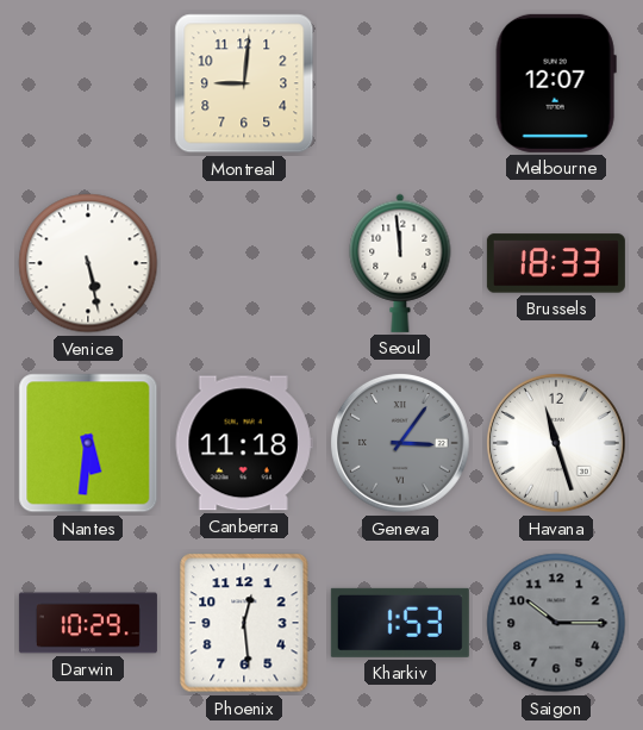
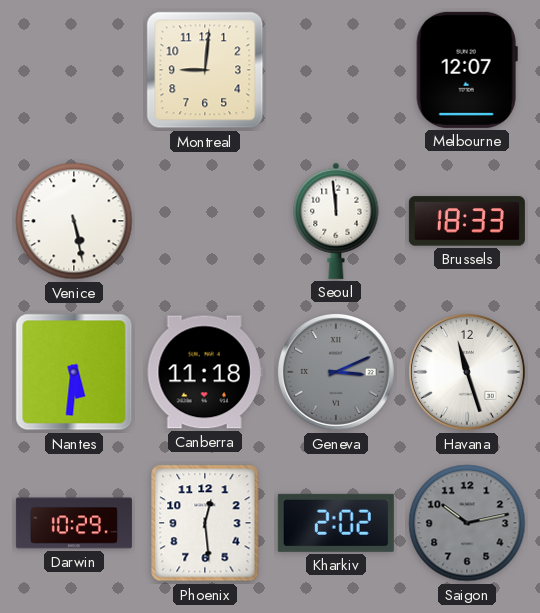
Geneva: 3:06 -> 3:11 (336, 372)
Kharkiv: 1:53 -> 2:02 (336, 523)
Saigon: 10:15 -> 10:13 (467, 523)
